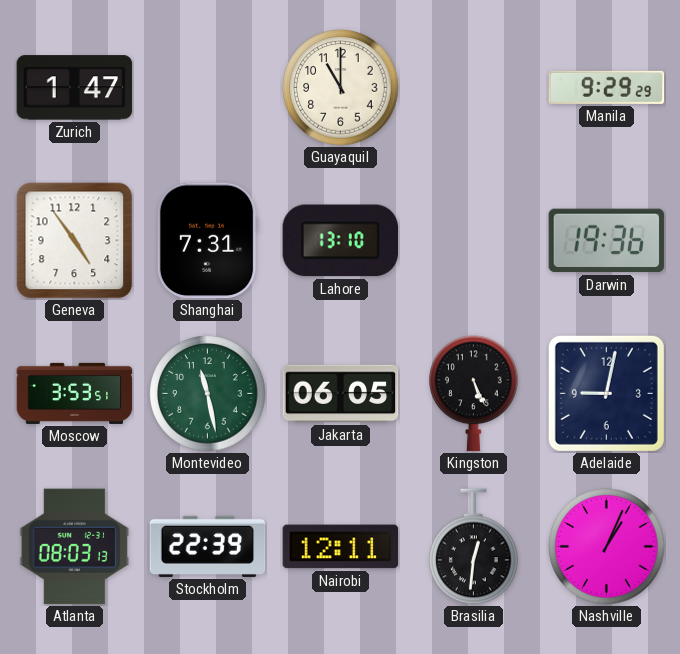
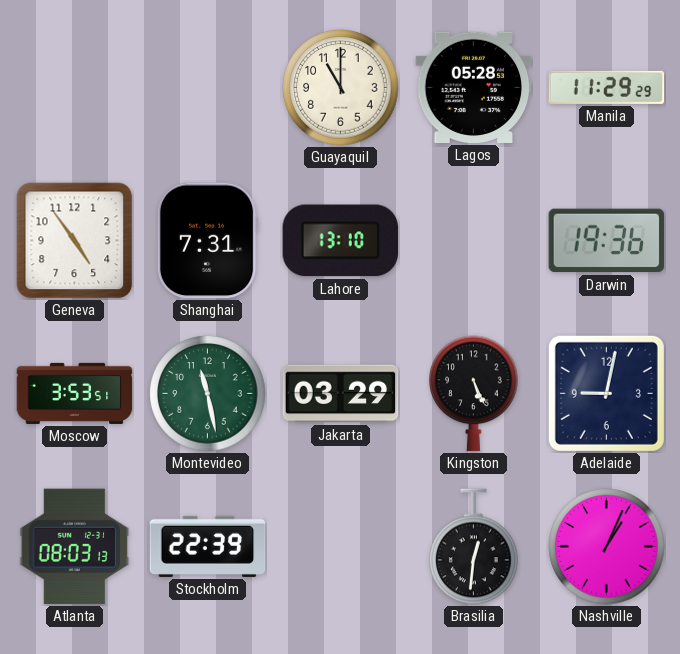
Zurich: 1:47 -> none (75, 88)
Lagos: none -> 05:28 (474, 87)
Manila: 9:29 -> 11:29 (607, 87)
Jakarta: 06:05 -> 03:29 (341, 394)
Nairobi: 12:11 -> none (341, 547)
